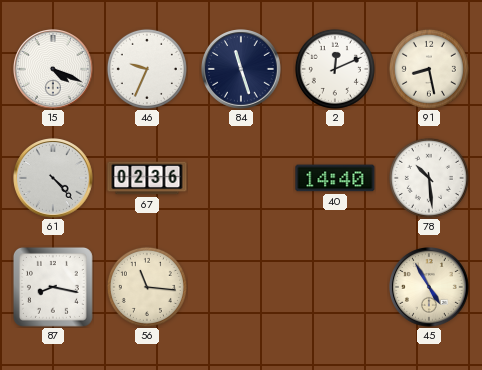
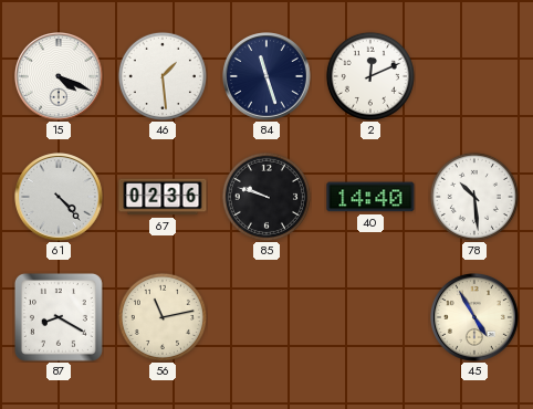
46: 9:34 -> 1:29 (163, 76)
91: 8:28 -> none (429, 69)
85: none -> 9:48 (266, 197)
87: 8:17 -> 8:20 (59, 317)
56: 11:16 -> 11:13 (163, 317)
